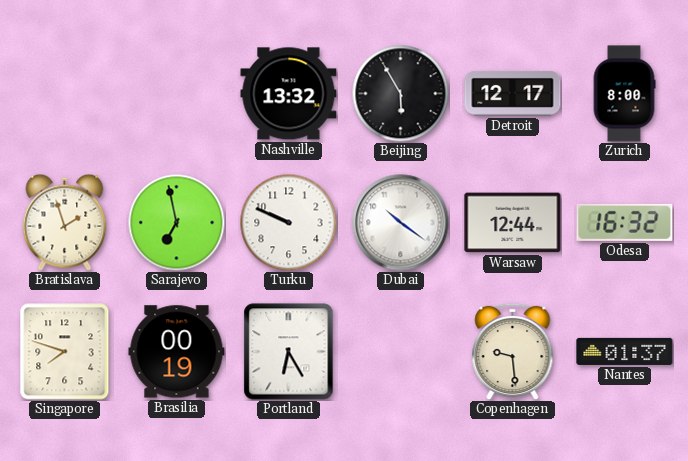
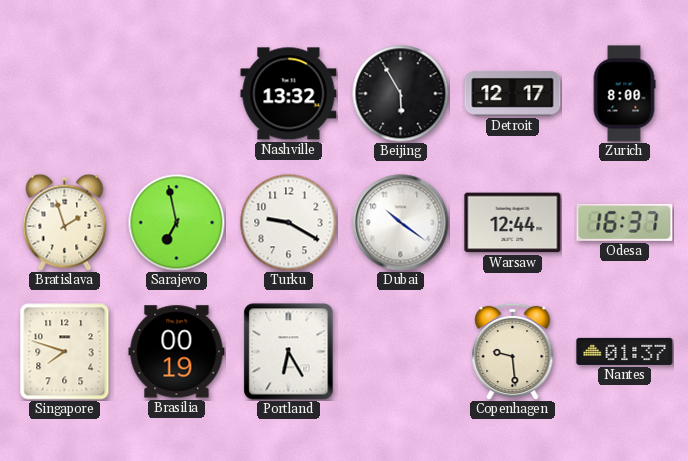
Turku: 9:49 -> 9:20 (288, 222)
Odesa: 16:32 -> 16:37 (625, 222)
